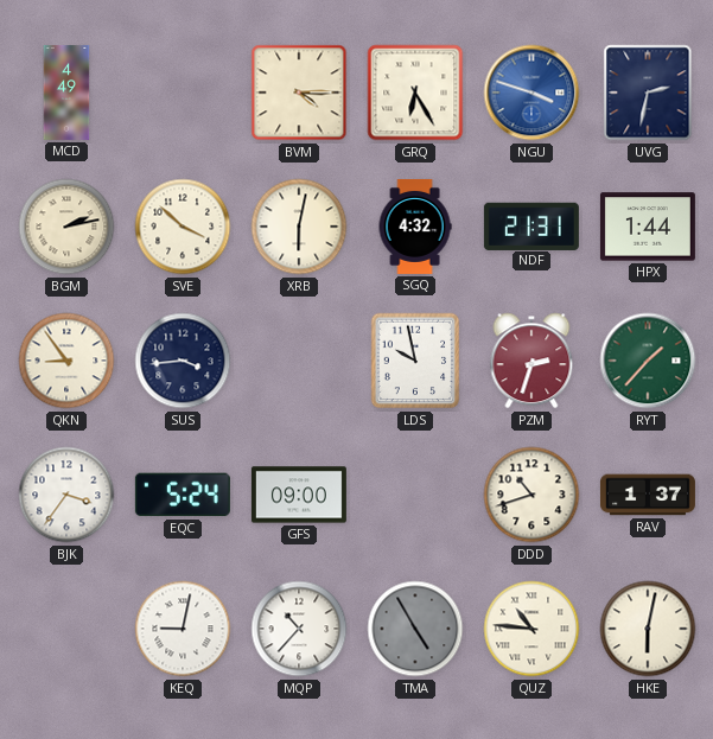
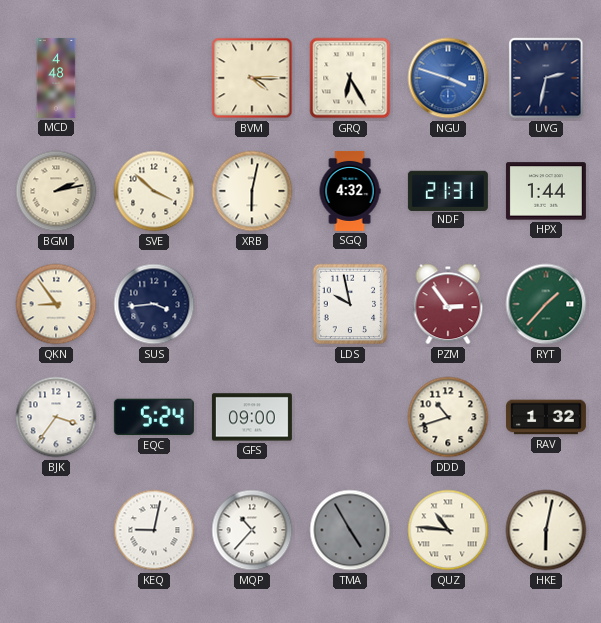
MCD: 4:49 -> 4:48 (56, 78)
PZM: 2:33 -> 2:54 (448, 304)
RAV: 1:37 -> 1:32 (546, 417)
